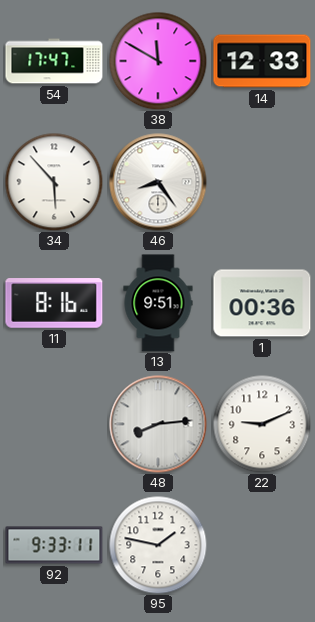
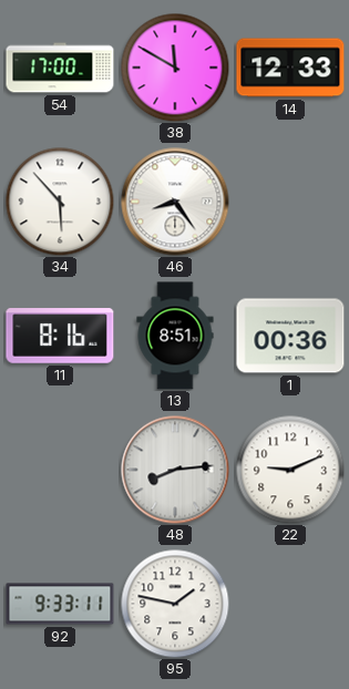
54: 17:47 -> 17:00 (60, 68)
13: 9:51 -> 8:51 (175, 336)
